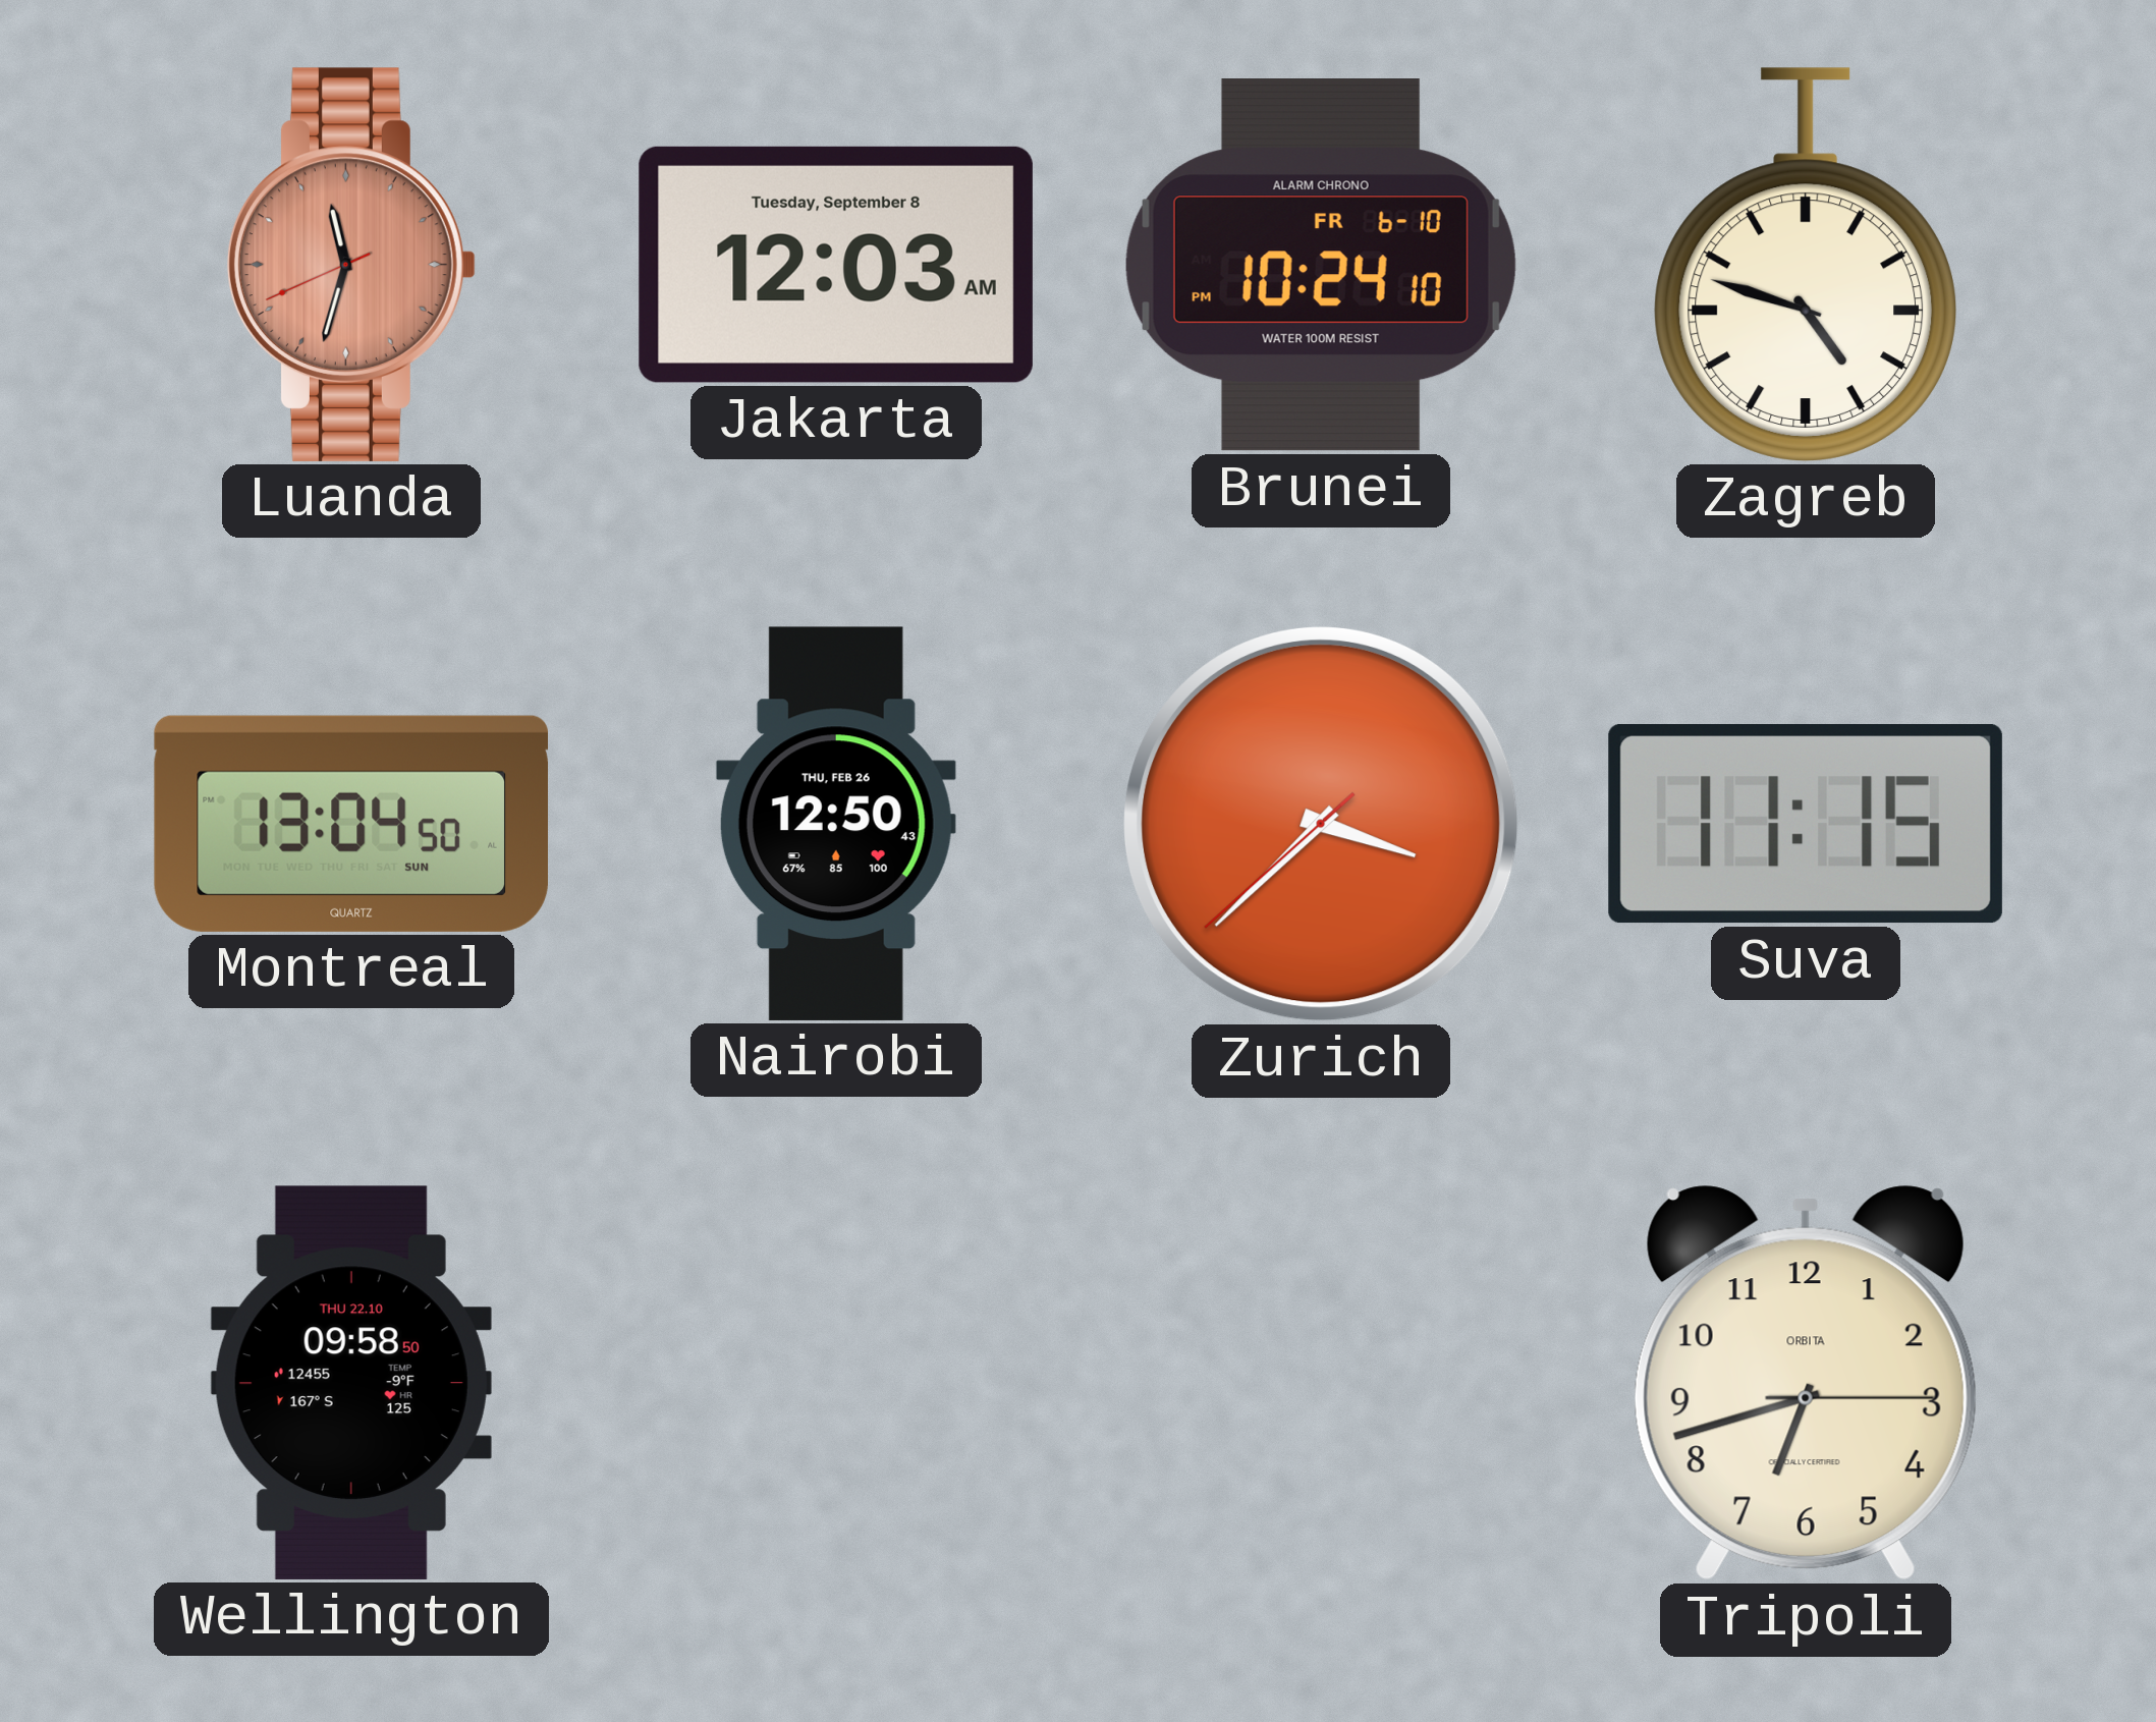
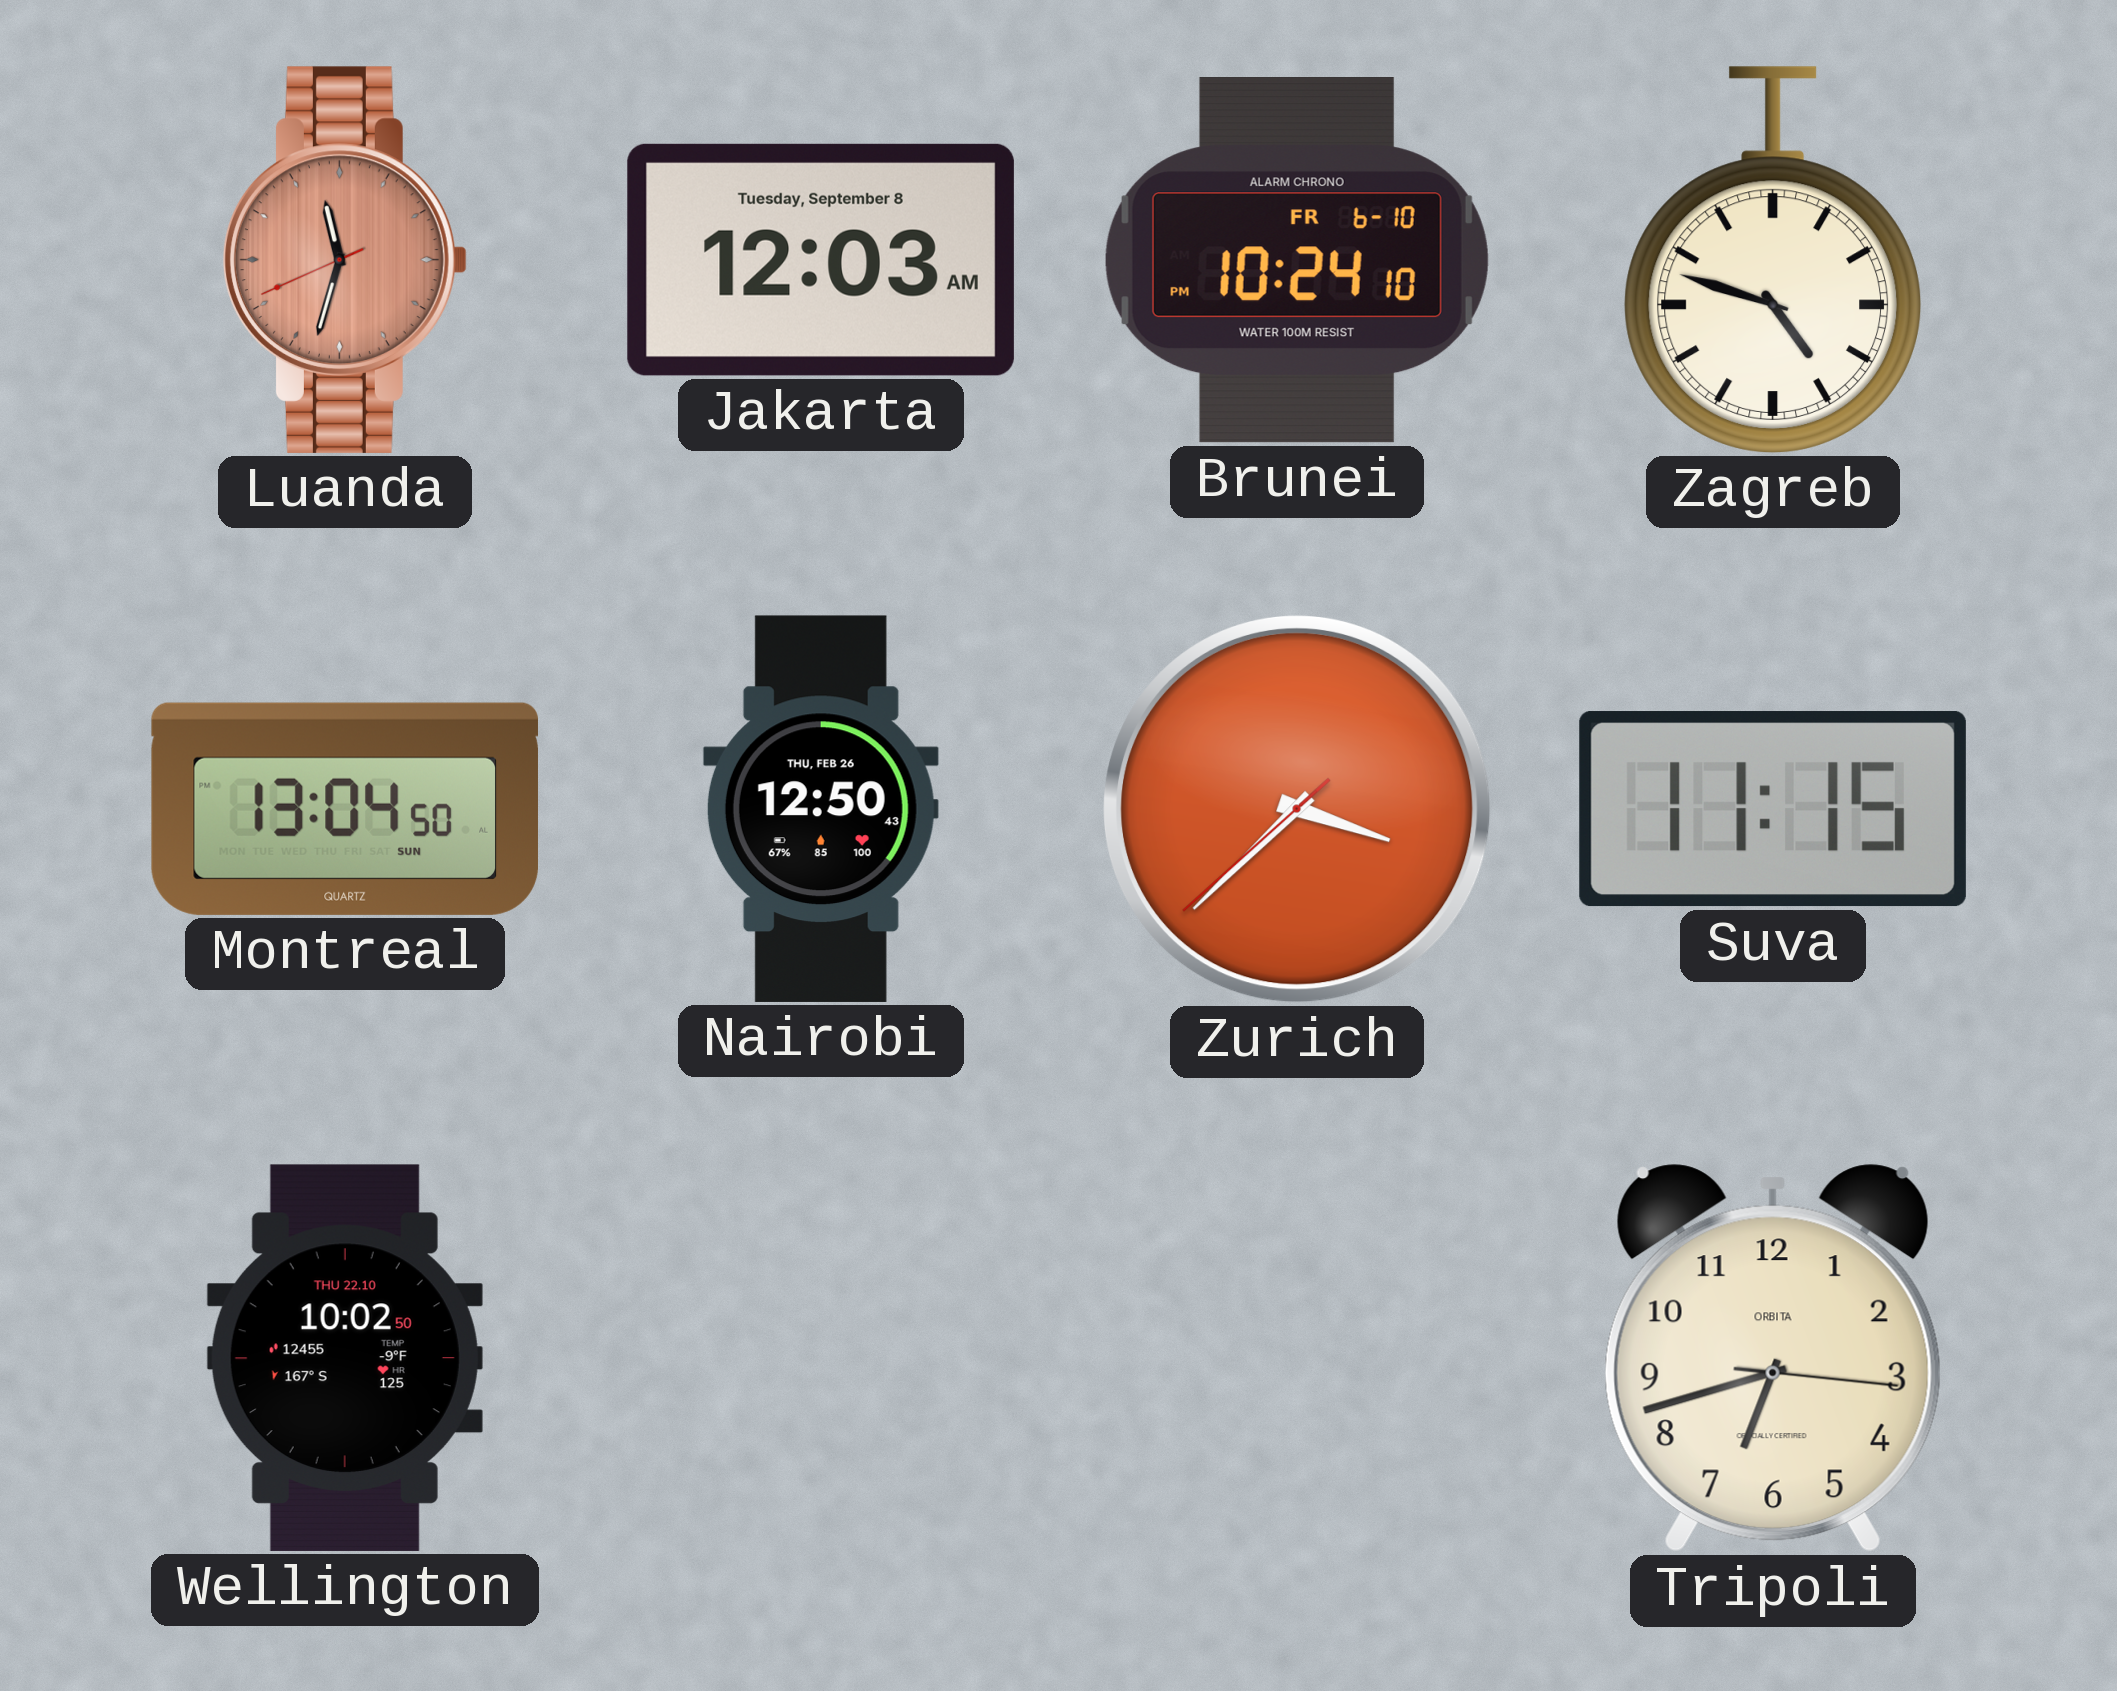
Wellington: 09:58 -> 10:02 (345, 1358)
Tripoli: 6:42:15 -> 6:42:16 (1773, 1358)
